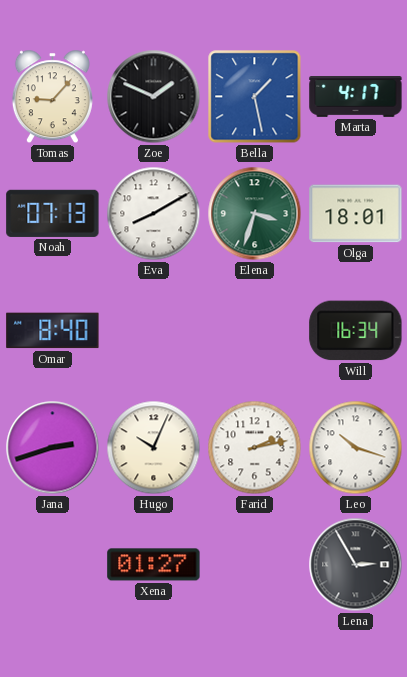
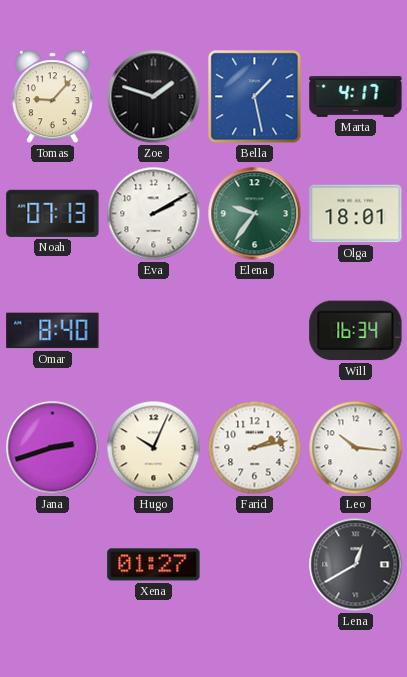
Zoe: 1:49 -> 1:48 (154, 97)
Eva: 8:10 -> 2:10 (154, 214)
Elena: 3:33 -> 9:36 (255, 214)
Leo: 10:18 -> 10:16 (356, 448)
Lena: 2:55 -> 12:40 (356, 565)
